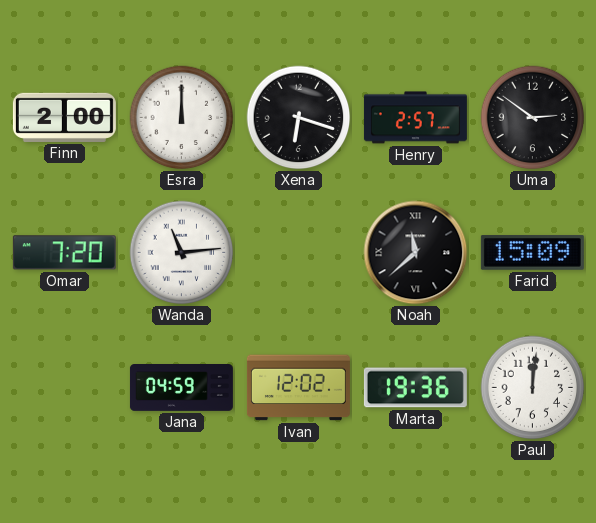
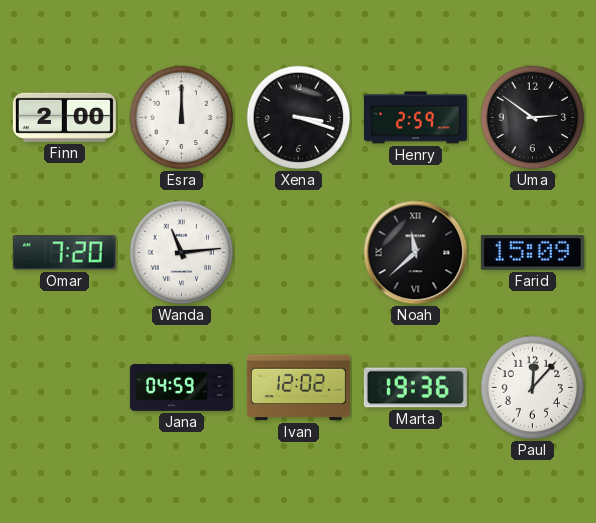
Xena: 6:18 -> 3:18 (299, 118)
Henry: 2:57 -> 2:59 (415, 118)
Paul: 12:01 -> 12:07 (533, 388)
